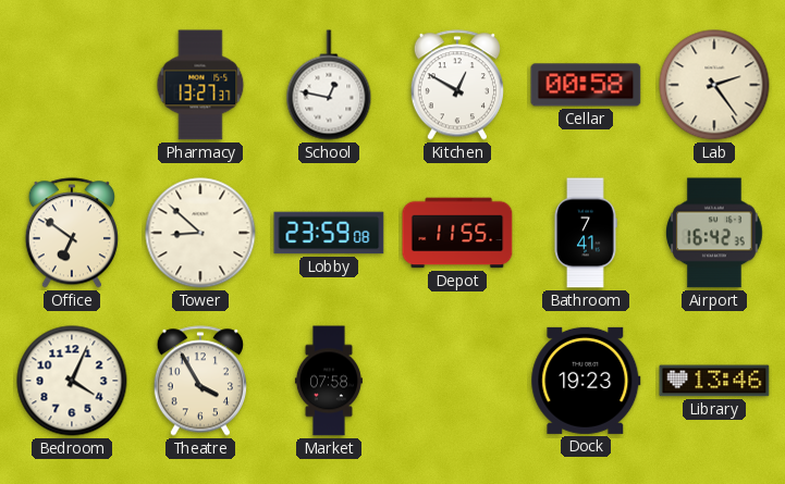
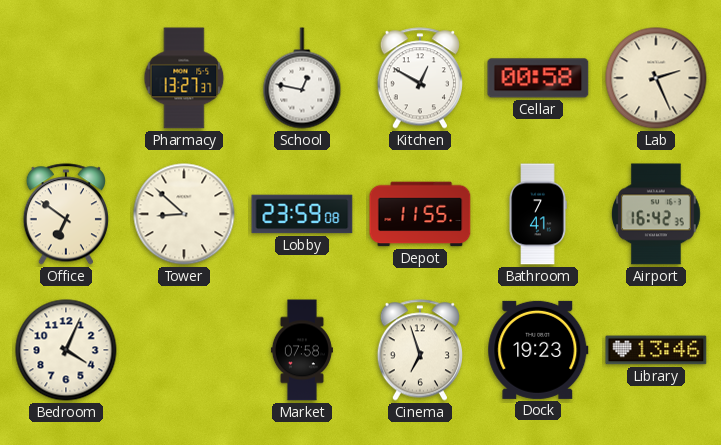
Lab: 2:24 -> 2:26 (656, 78)
Theatre: 3:55 -> none (200, 381)
Cinema: none -> 6:57 (420, 350)
